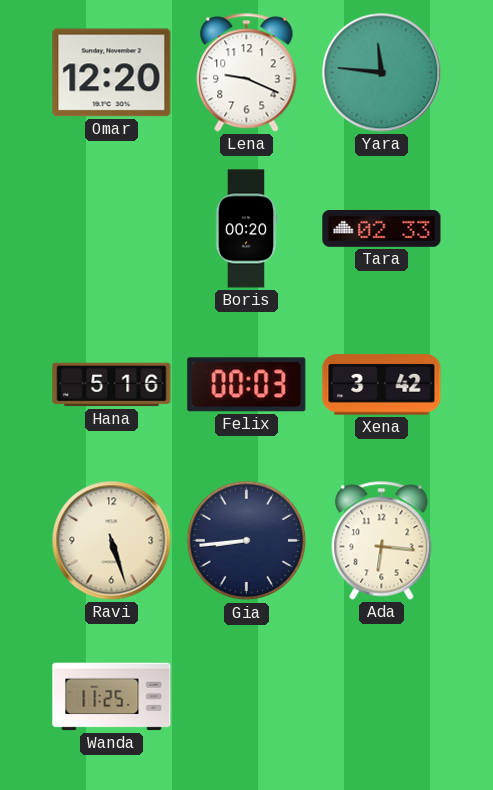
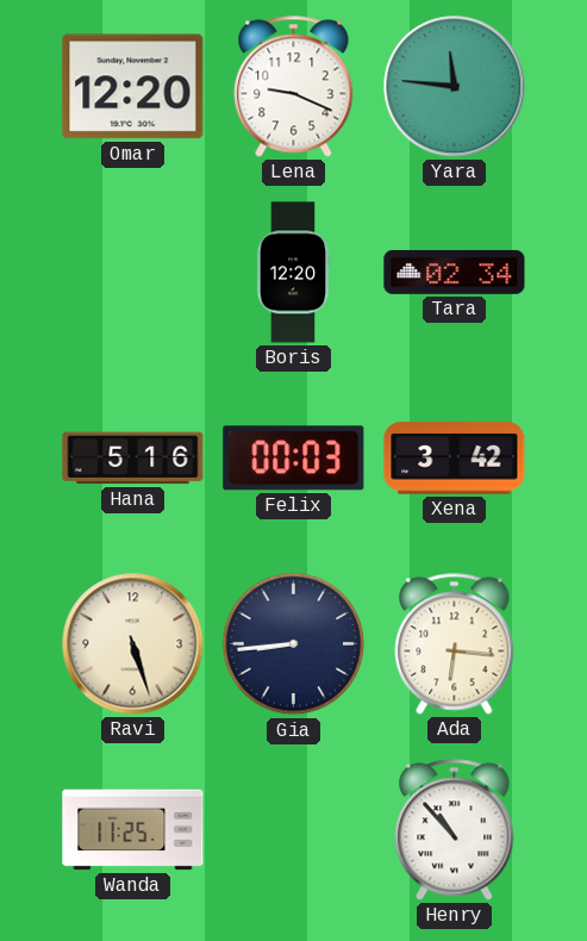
Boris: 00:20 -> 12:20 (293, 273)
Tara: 02:33 -> 02:34 (455, 272)
Henry: none -> 10:53 (455, 830)
